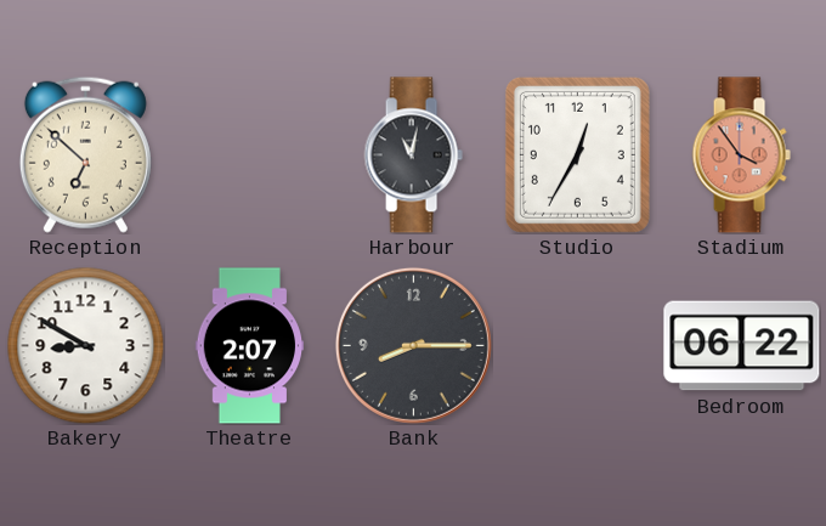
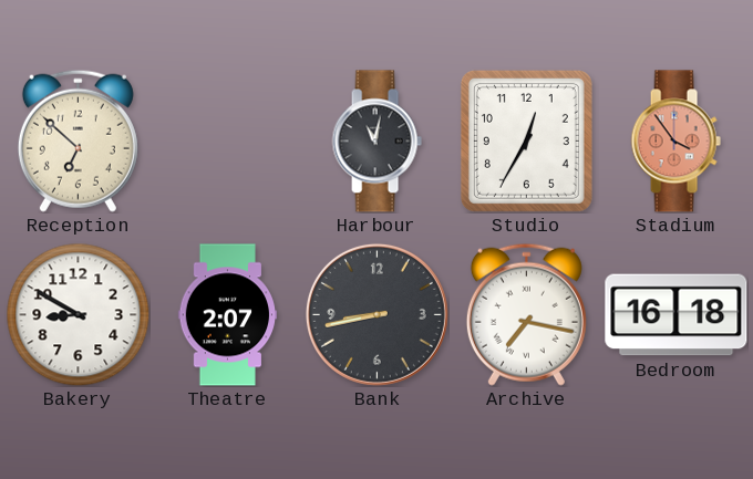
Bank: 8:15 -> 8:43 (376, 314)
Archive: none -> 7:17 (526, 314)
Bedroom: 06:22 -> 16:18 (677, 315)
